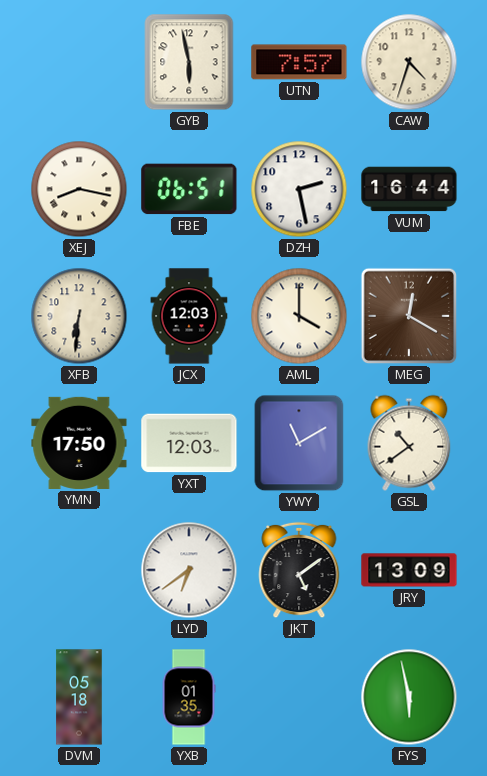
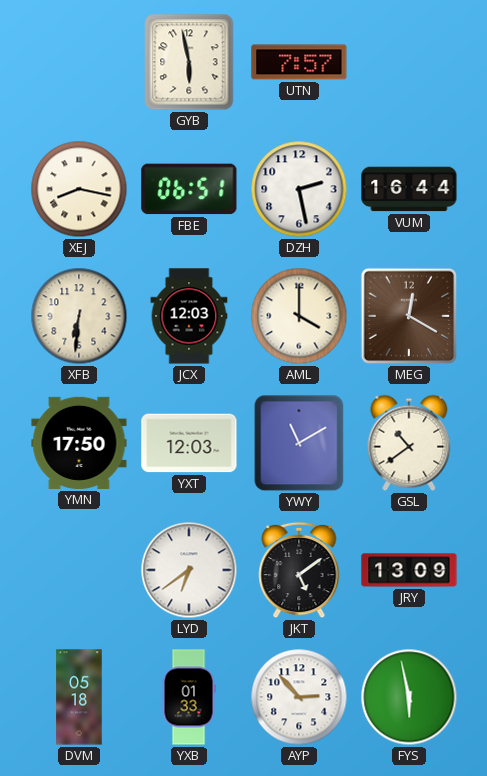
CAW: 4:33 -> none (409, 62)
YXB: 01:35 -> 01:33 (189, 697)
AYP: none -> 2:53 (299, 697)
